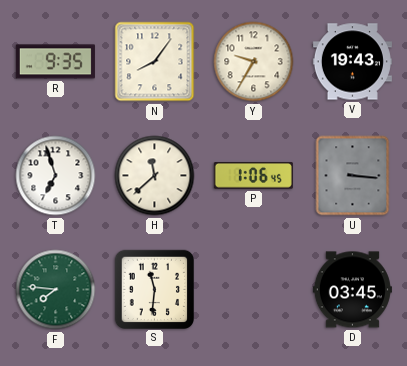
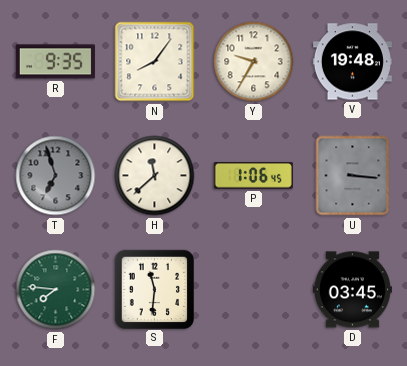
V: 19:43 -> 19:48 (352, 62)
T dial: white -> grey (56, 176)
